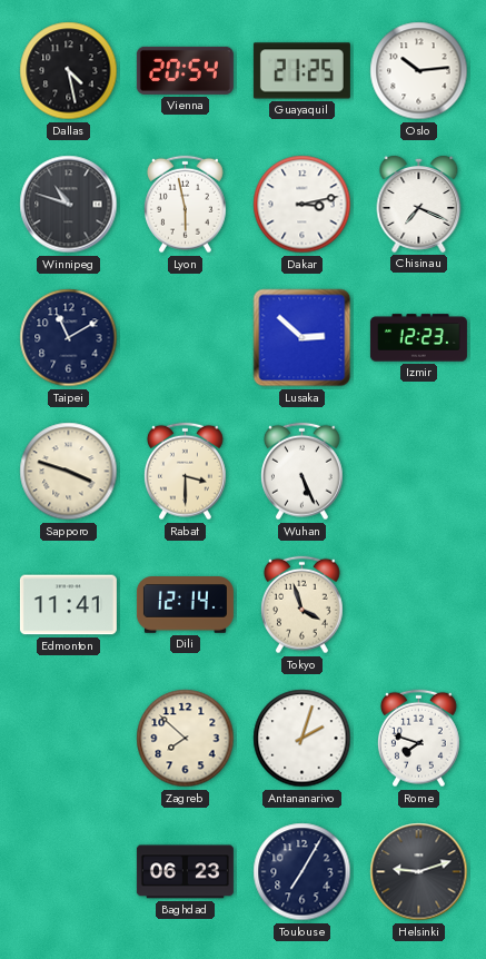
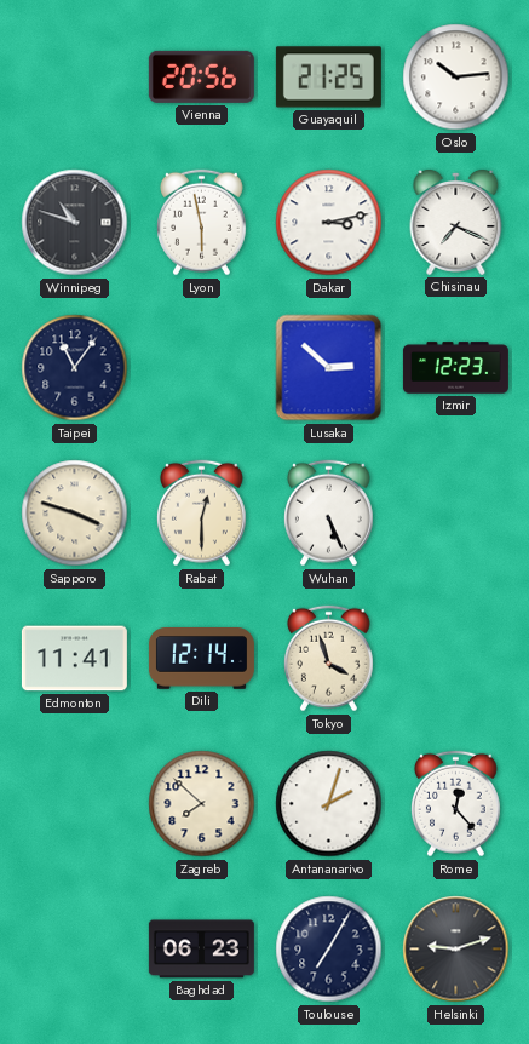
Dallas: 4:28 -> none (69, 71)
Vienna: 20:54 -> 20:56 (201, 76)
Taipei: 11:10 -> 11:06 (75, 368)
Rabat: 3:30 -> 12:30 (201, 514)
Rome: 7:48 -> 12:23 (455, 804)
